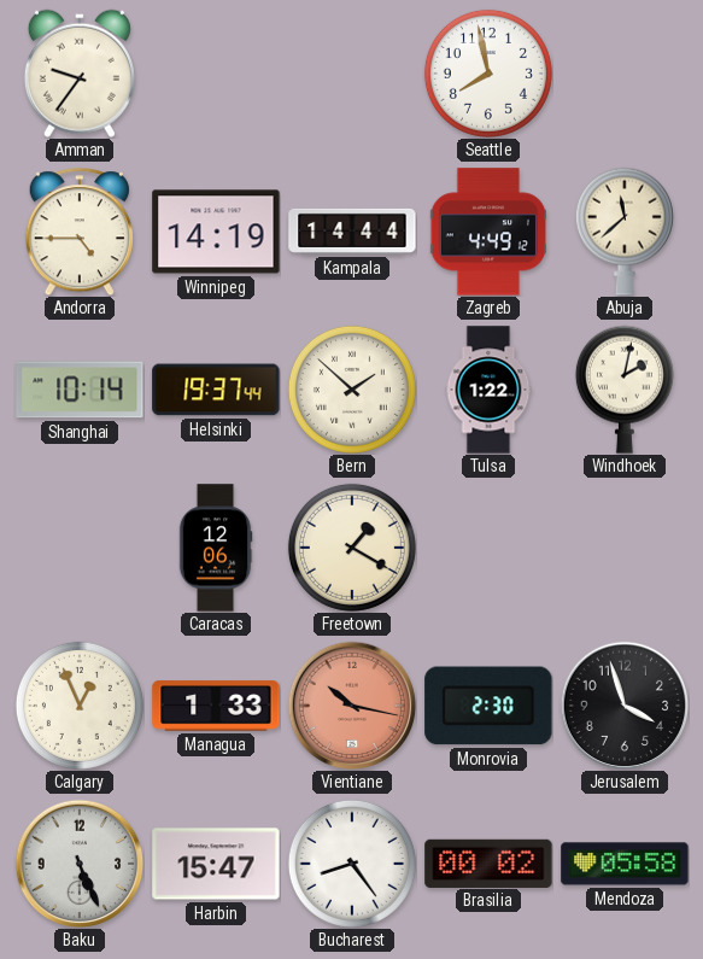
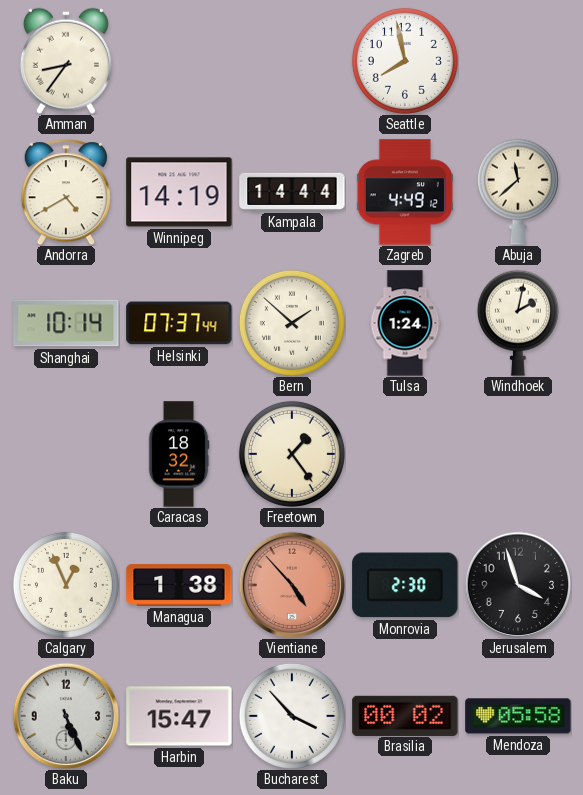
Amman: 9:36 -> 8:36 (66, 61)
Andorra: 4:45 -> 4:40 (66, 192)
Helsinki: 19:37 -> 07:37 (179, 323)
Tulsa: 1:22 -> 1:24 (405, 323)
Caracas: 12:06 -> 18:32 (179, 454)
Freetown: 1:20 -> 1:24 (292, 454)
Managua: 1:33 -> 1:38 (179, 585)
Vientiane: 10:17 -> 4:53 (292, 585)
Bucharest: 8:24 -> 3:53 (292, 716)
